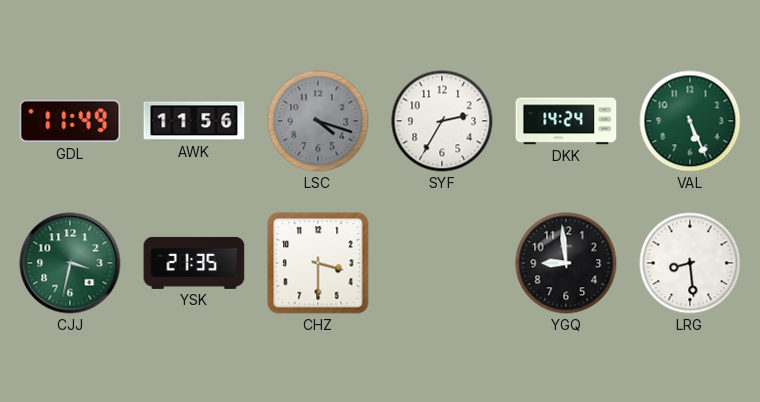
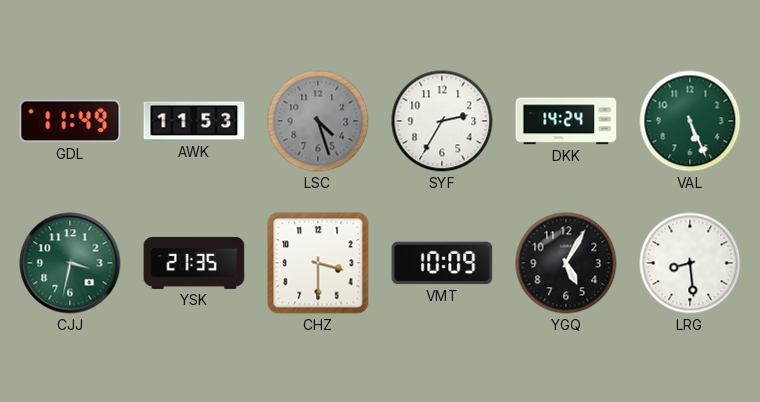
AWK: 11:56 -> 11:53 (194, 121)
LSC: 4:18 -> 4:27 (318, 121)
VMT: none -> 10:09 (442, 263)
YGQ: 8:59 -> 5:05 (566, 263)
